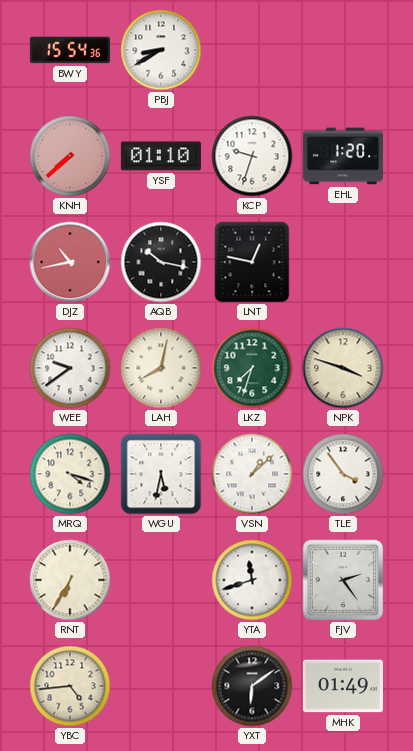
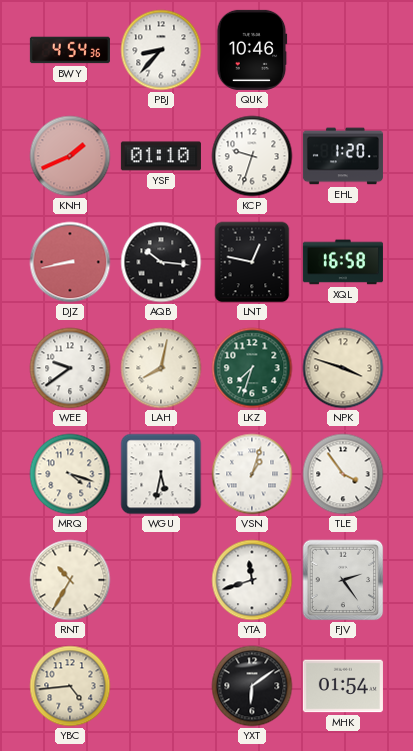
BWY: 15:54 -> 4:54 (70, 50)
PBJ: 8:40 -> 8:37 (161, 50)
QUK: none -> 10:46 (252, 50)
KNH: 7:38 -> 1:41 (70, 156)
DJZ: 10:43 -> 8:43 (70, 262)
AQB: 10:17 -> 10:16 (161, 262)
XQL: none -> 16:58 (343, 262)
VSN: 1:08 -> 1:03 (252, 474)
RNT: 6:35 -> 10:35 (70, 580)
MHK: 01:49 -> 01:54 (343, 686)
